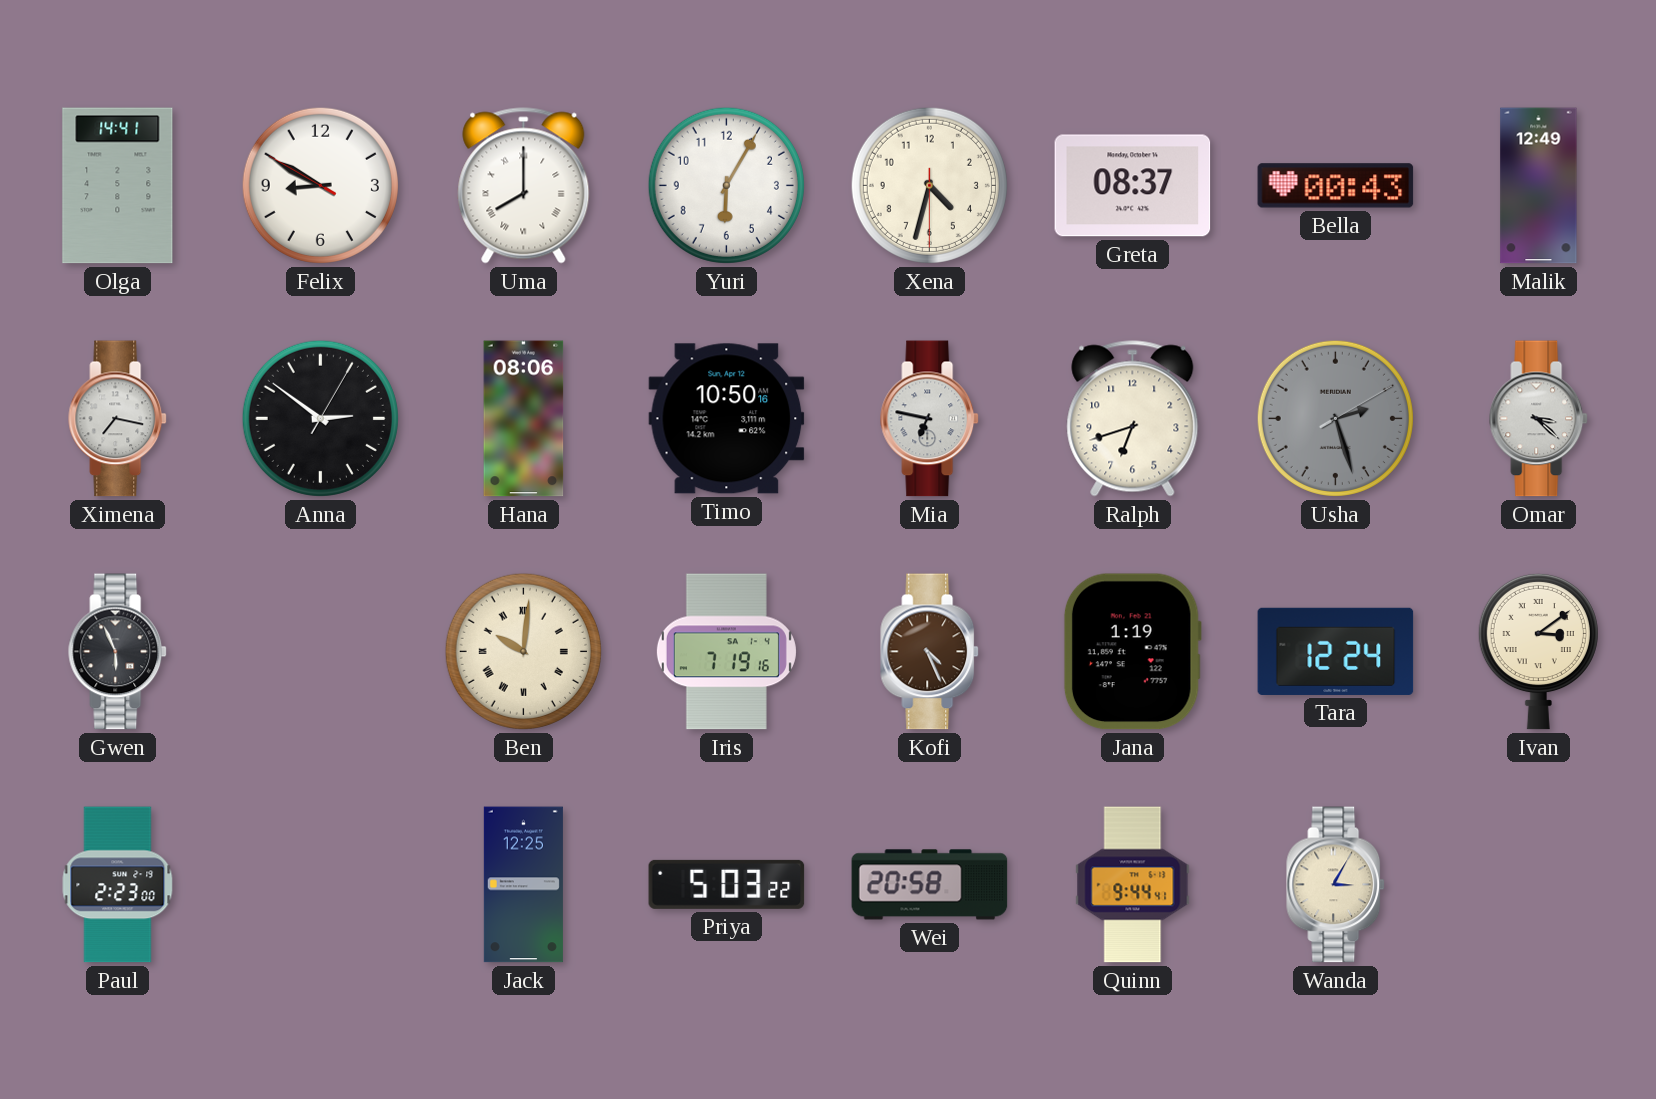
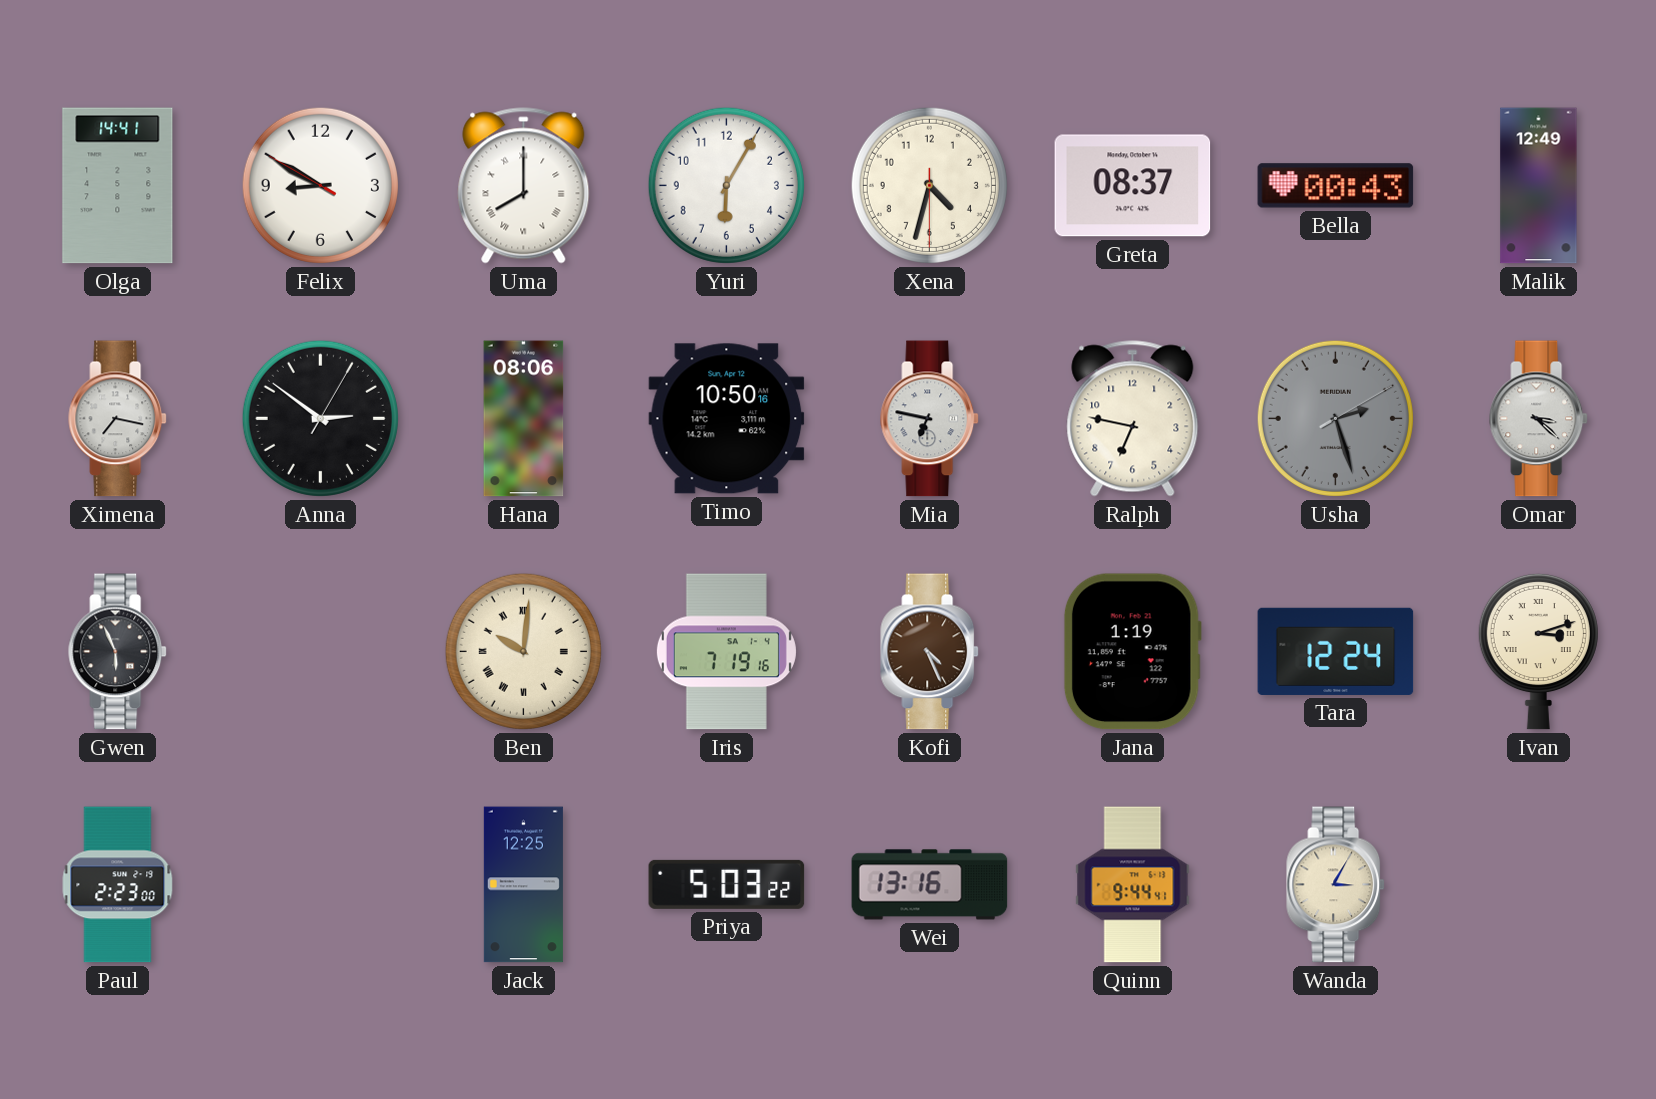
Ralph: 6:42 -> 6:47 (1133, 419)
Ivan: 3:09 -> 3:12 (1538, 651)
Wei: 20:58 -> 13:16 (930, 885)
